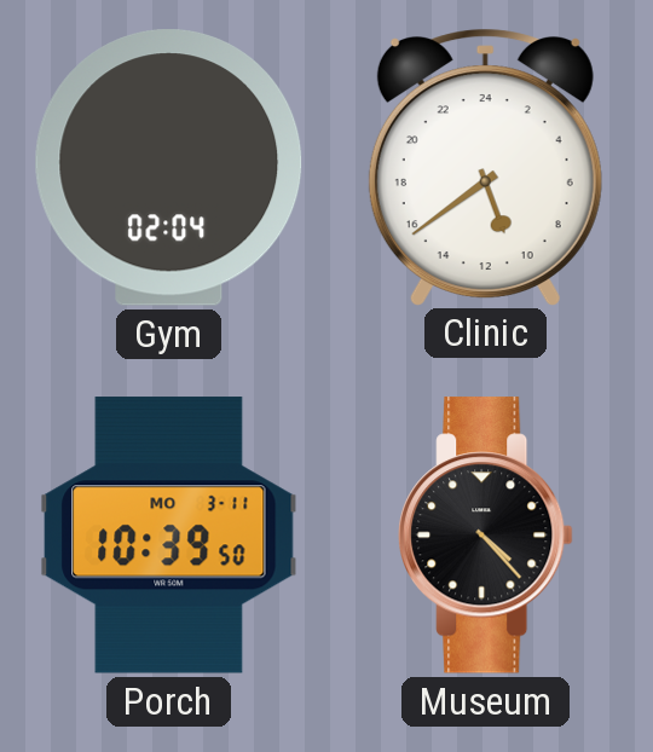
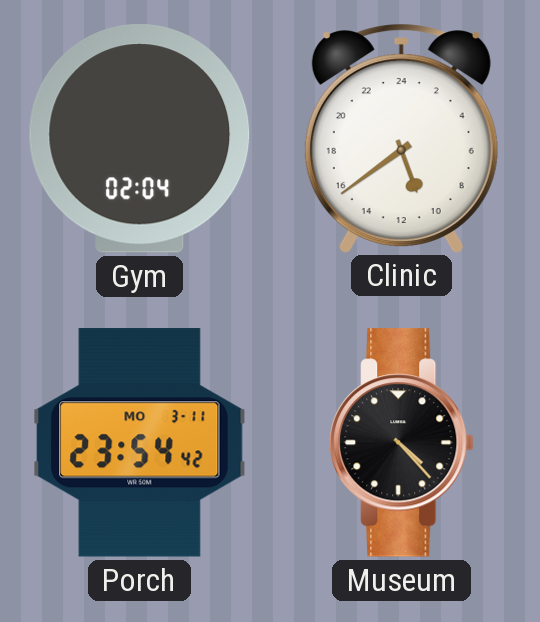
Porch: 10:39 -> 23:54 (140, 443)
